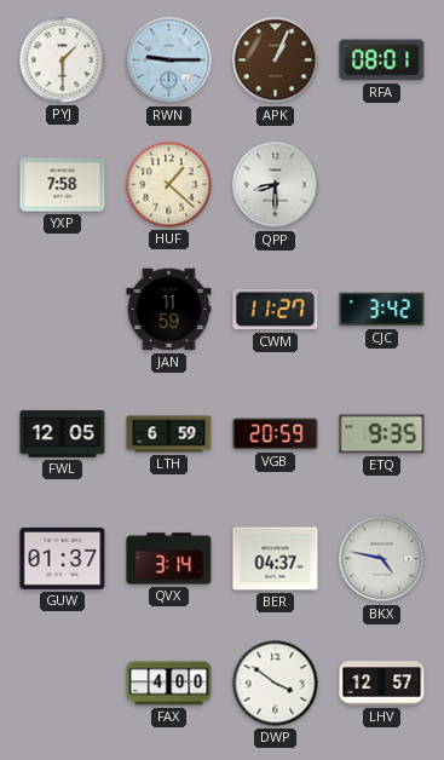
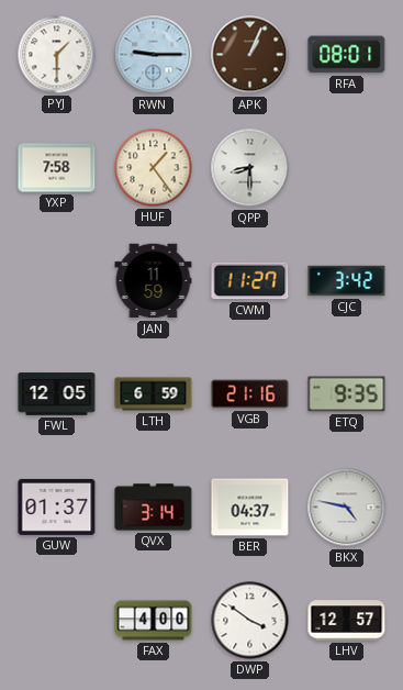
HUF: 1:22 -> 1:24 (154, 168)
VGB: 20:59 -> 21:16 (250, 394)
